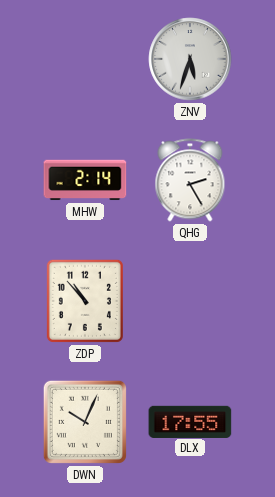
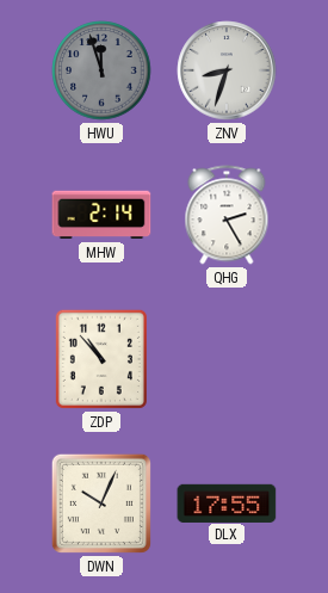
HWU: none -> 11:57 (101, 70)
ZNV: 5:33 -> 8:33 (227, 70)
